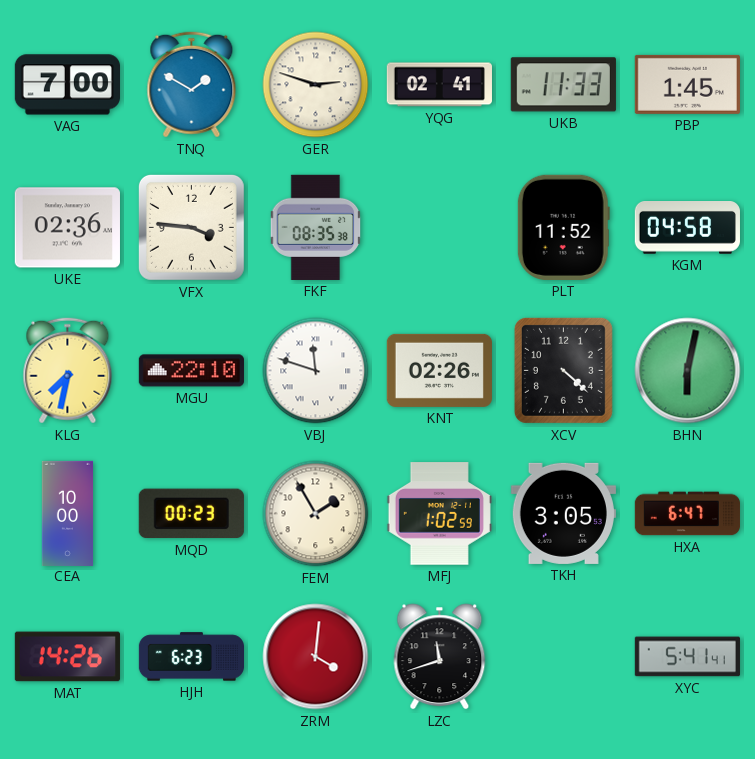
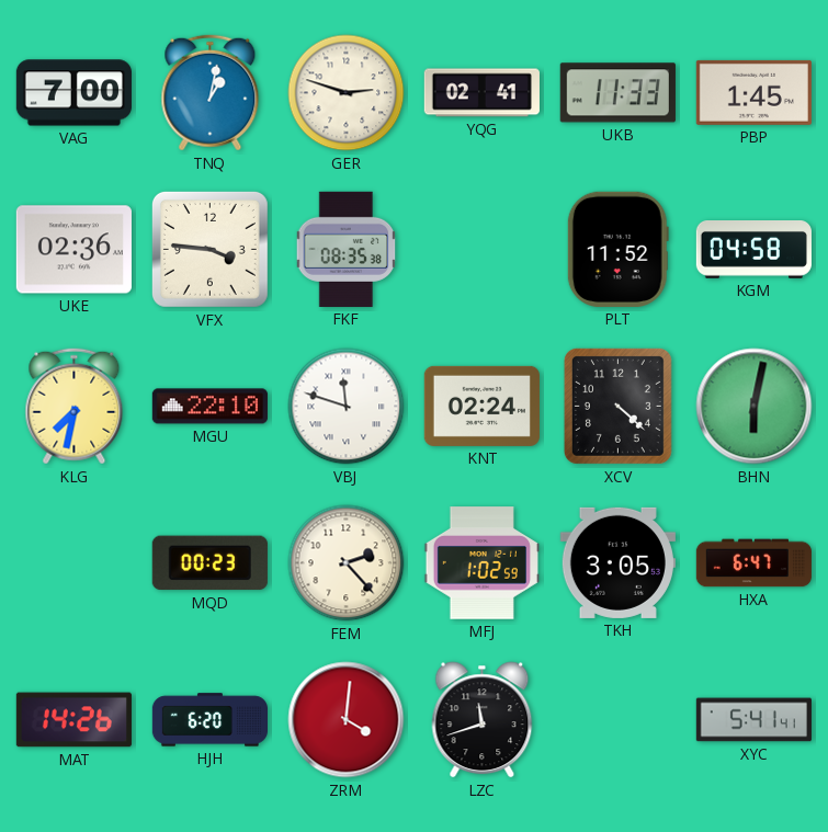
TNQ: 1:50 -> 1:02 (211, 93)
KNT: 02:26 -> 02:24 (481, 406)
CEA: 10:00 -> none (68, 513)
FEM: 1:55 -> 2:23 (347, 563)
HJH: 6:23 -> 6:20 (209, 720)
